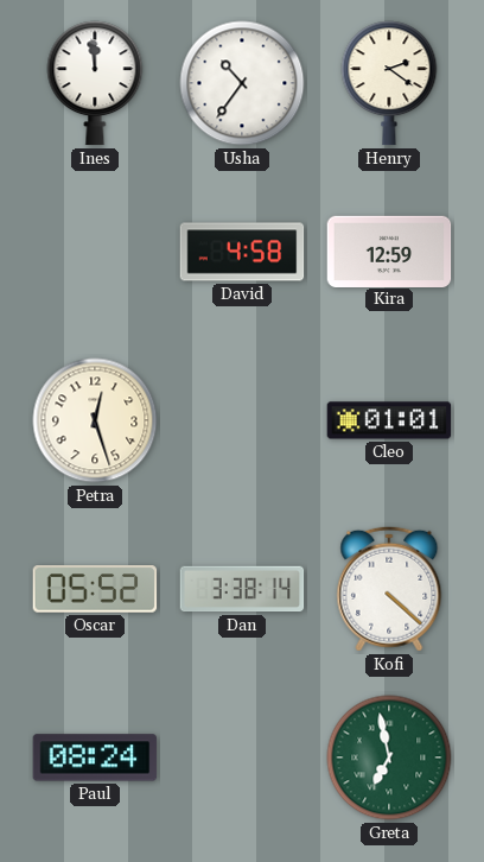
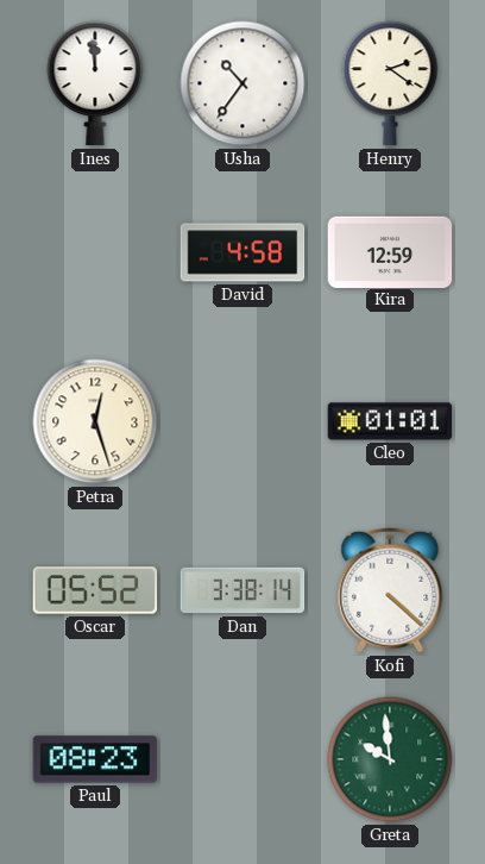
Paul: 08:24 -> 08:23 (95, 759)
Greta: 6:58 -> 9:59 (390, 759)
